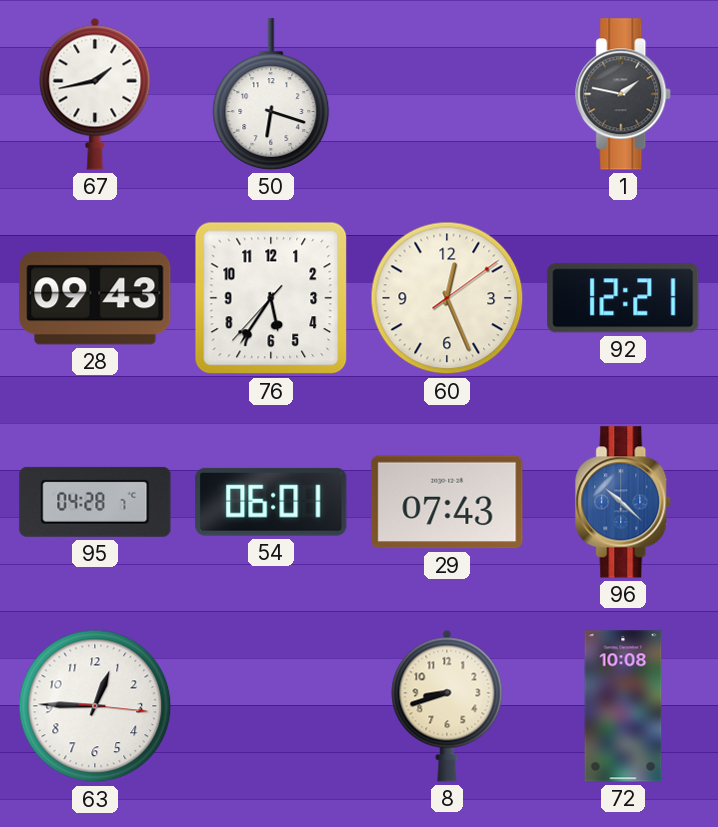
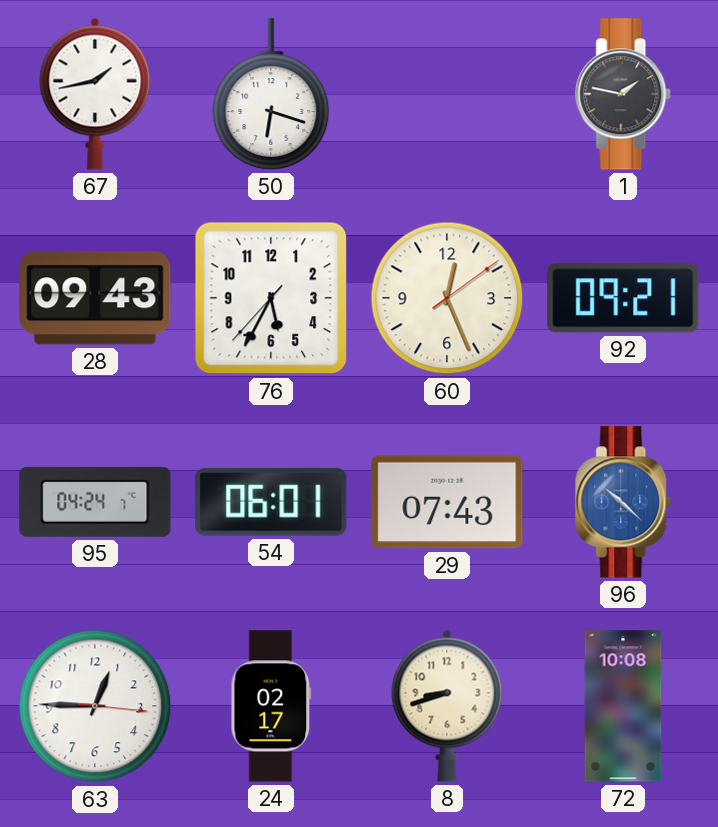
76: 5:35 -> 5:34 (271, 298)
92: 12:21 -> 09:21 (623, 298)
95: 04:28 -> 04:24 (95, 502)
24: none -> 02:17 (271, 706)
